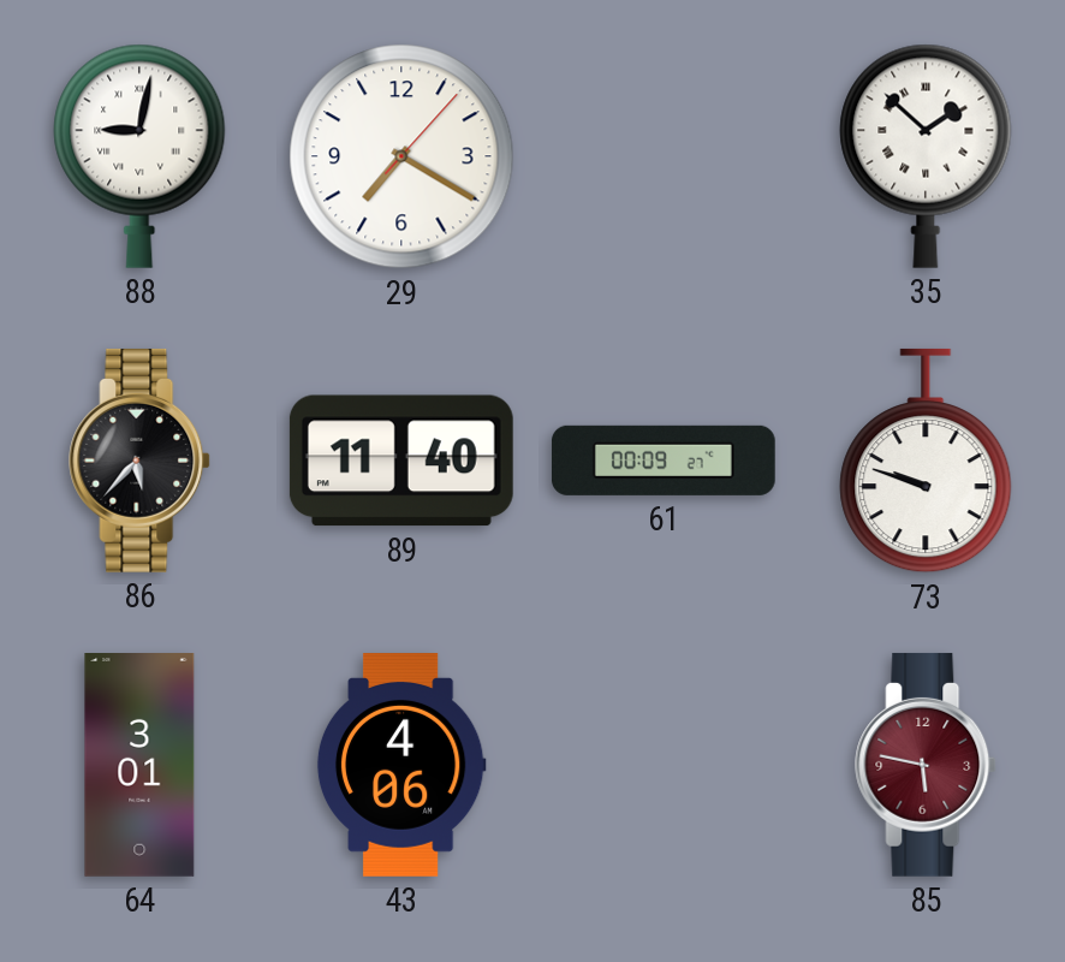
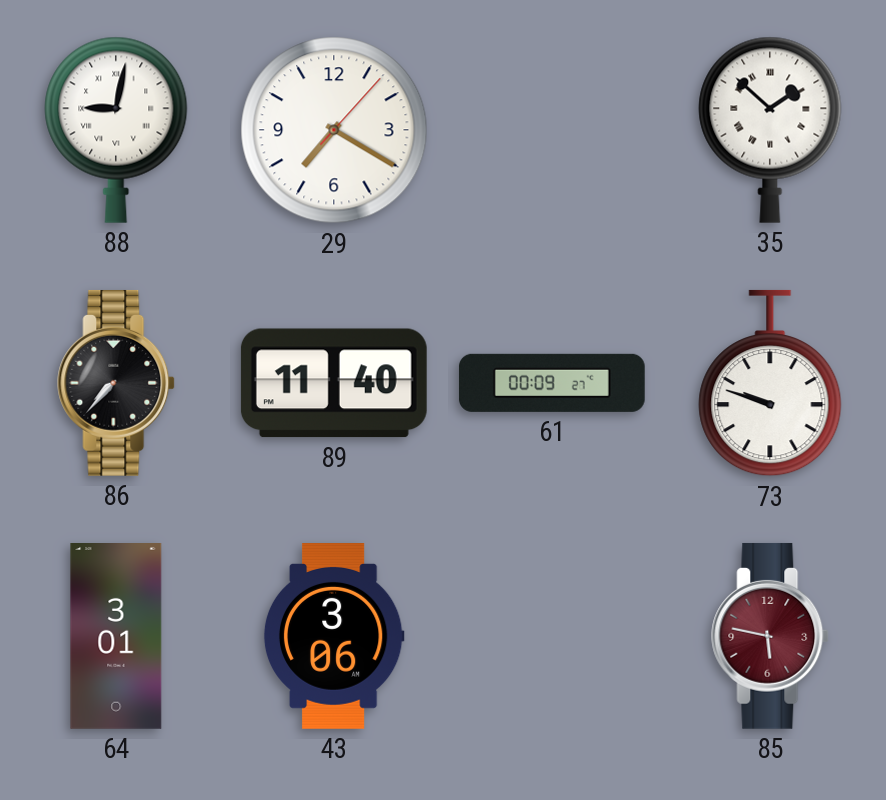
86: 5:37 -> 7:37 (117, 383)
43: 4:06 -> 3:06 (334, 637)
